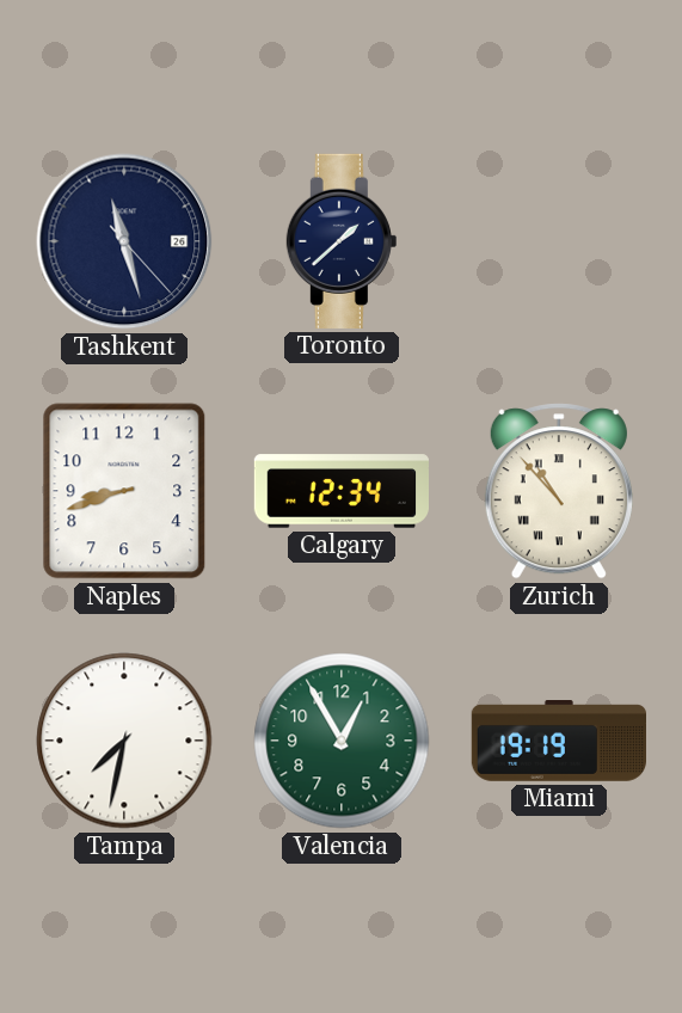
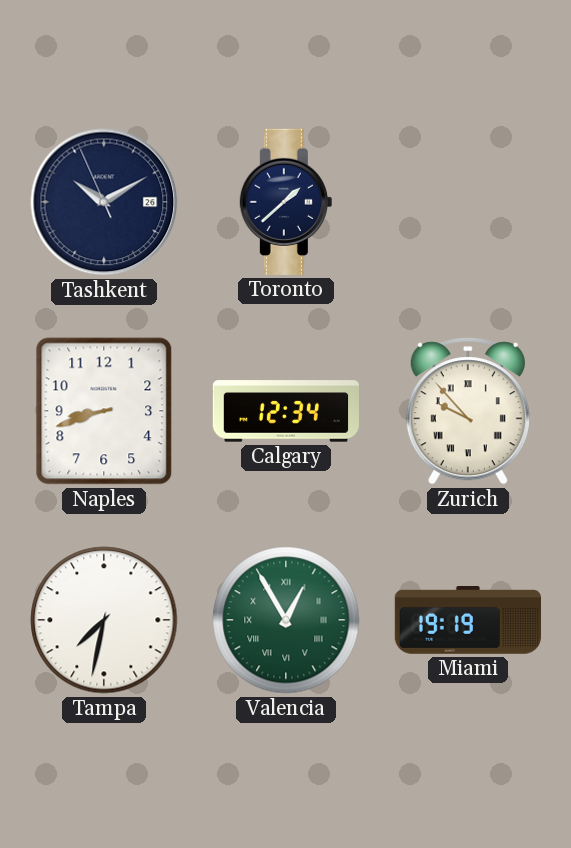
Tashkent: 11:27 -> 10:09 (104, 202)
Zurich: 10:53 -> 9:53 (468, 411)
Valencia numerals: Arabic -> Roman (286, 620)
